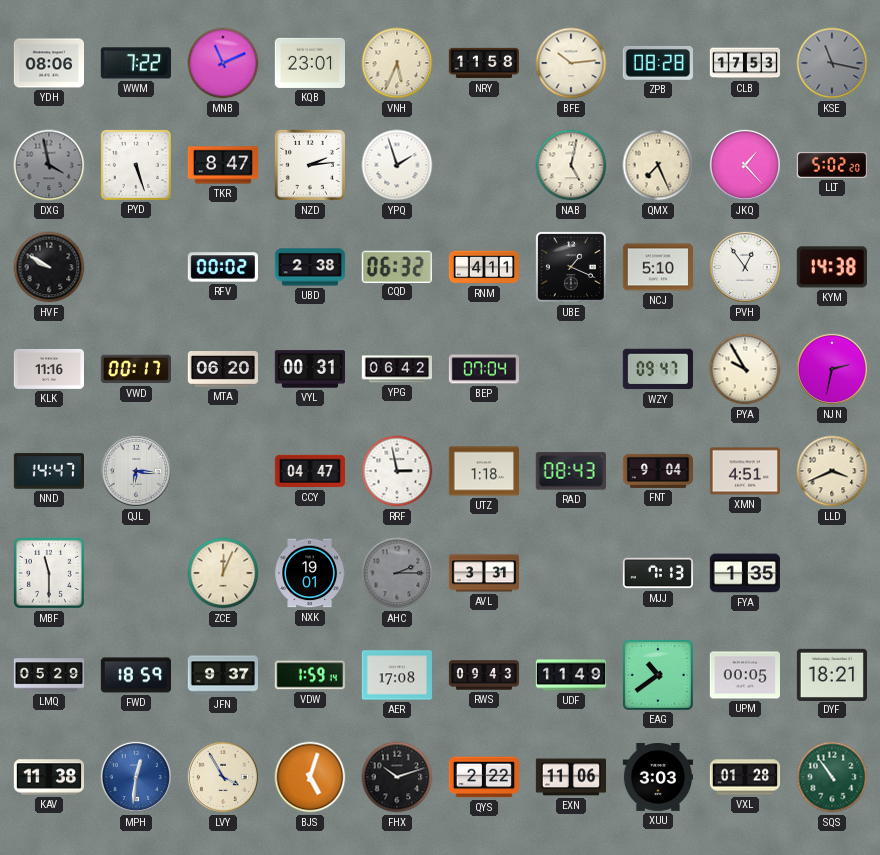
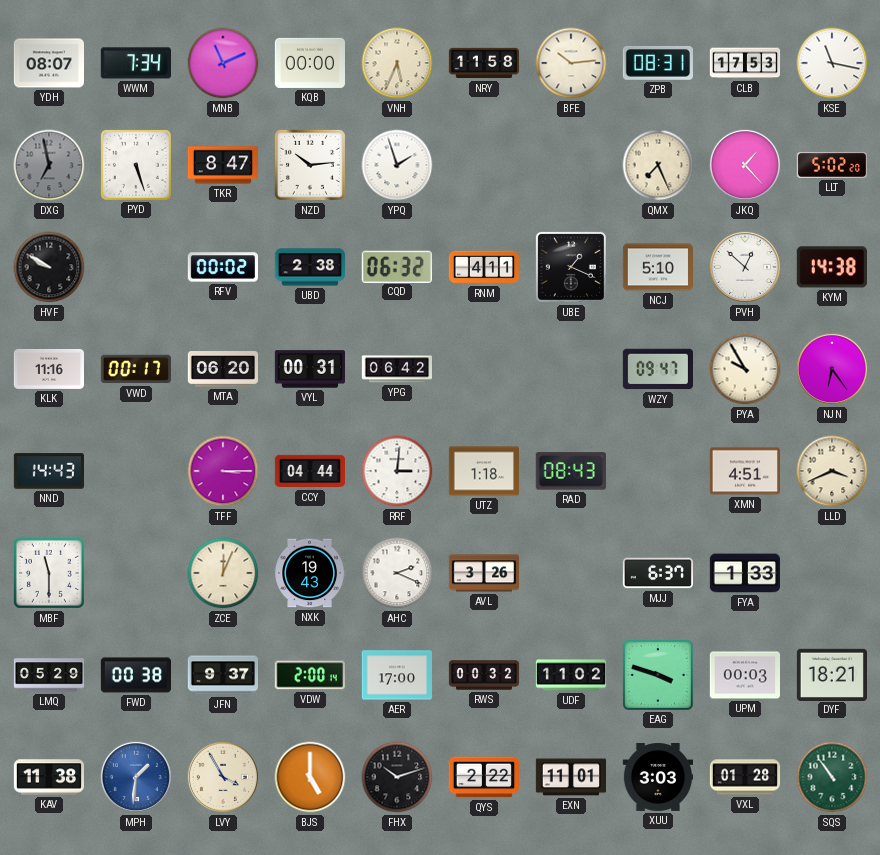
YDH: 08:06 -> 08:07 (48, 63)
WWM: 7:22 -> 7:34 (136, 63)
KQB: 23:01 -> 00:00 (309, 63)
ZPB: 08:28 -> 08:31 (658, 63)
KSE dial: grey -> white (832, 63)
DXG: 3:58 -> 6:58 (49, 165)
NZD: 2:14 -> 10:14 (310, 165)
NAB: 5:02 -> none (571, 165)
PVH: 12:54 -> 12:52 (745, 267)
BEP: 07:04 -> none (483, 369)
NJN: 2:32 -> 6:24 (832, 369)
NND: 14:47 -> 14:43 (48, 471)
QJL: 6:16 -> none (136, 471)
TFF: none -> 3:15 (223, 471)
CCY: 04:47 -> 04:44 (310, 471)
RRF: 2:58 -> 3:01 (397, 471)
FNT: 9:04 -> none (657, 471)
NXK: 19:01 -> 19:43 (309, 573)
AHC: 2:15 -> 2:19 (397, 573)
AHC dial: grey -> white (397, 573)
AVL: 3:31 -> 3:26 (484, 573)
MJJ: 7:13 -> 6:37 (657, 573)
FYA: 1:35 -> 1:33 (744, 573)
FWD: 18:59 -> 00:38 (135, 675)
VDW: 1:59 -> 2:00 (310, 675)
AER: 17:08 -> 17:00 (396, 675)
RWS: 09:43 -> 00:32 (484, 675)
UDF: 11:49 -> 11:02 (571, 675)
EAG: 10:39 -> 3:48 (658, 675)
UPM: 00:05 -> 00:03 (744, 675)
MPH: 12:31 -> 1:31 (136, 777)
BJS: 5:03 -> 5:00 (310, 777)
EXN: 11:06 -> 11:01 (570, 777)
